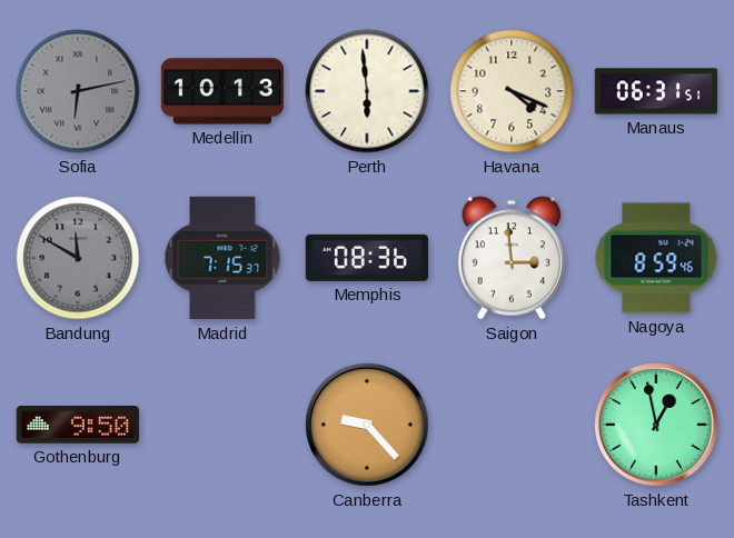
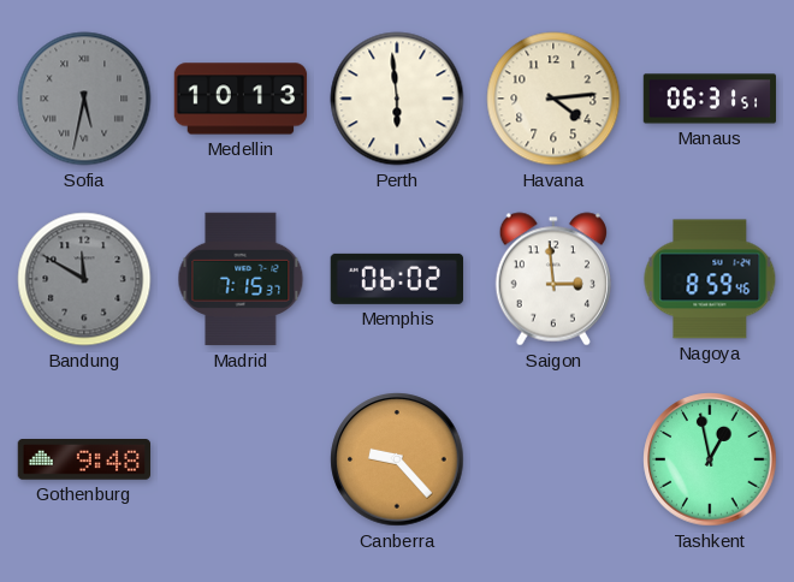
Sofia: 6:13 -> 5:32 (84, 99)
Havana: 4:19 -> 4:14 (553, 99)
Memphis: 08:36 -> 06:02 (396, 279)
Gothenburg: 9:50 -> 9:48 (84, 461)
